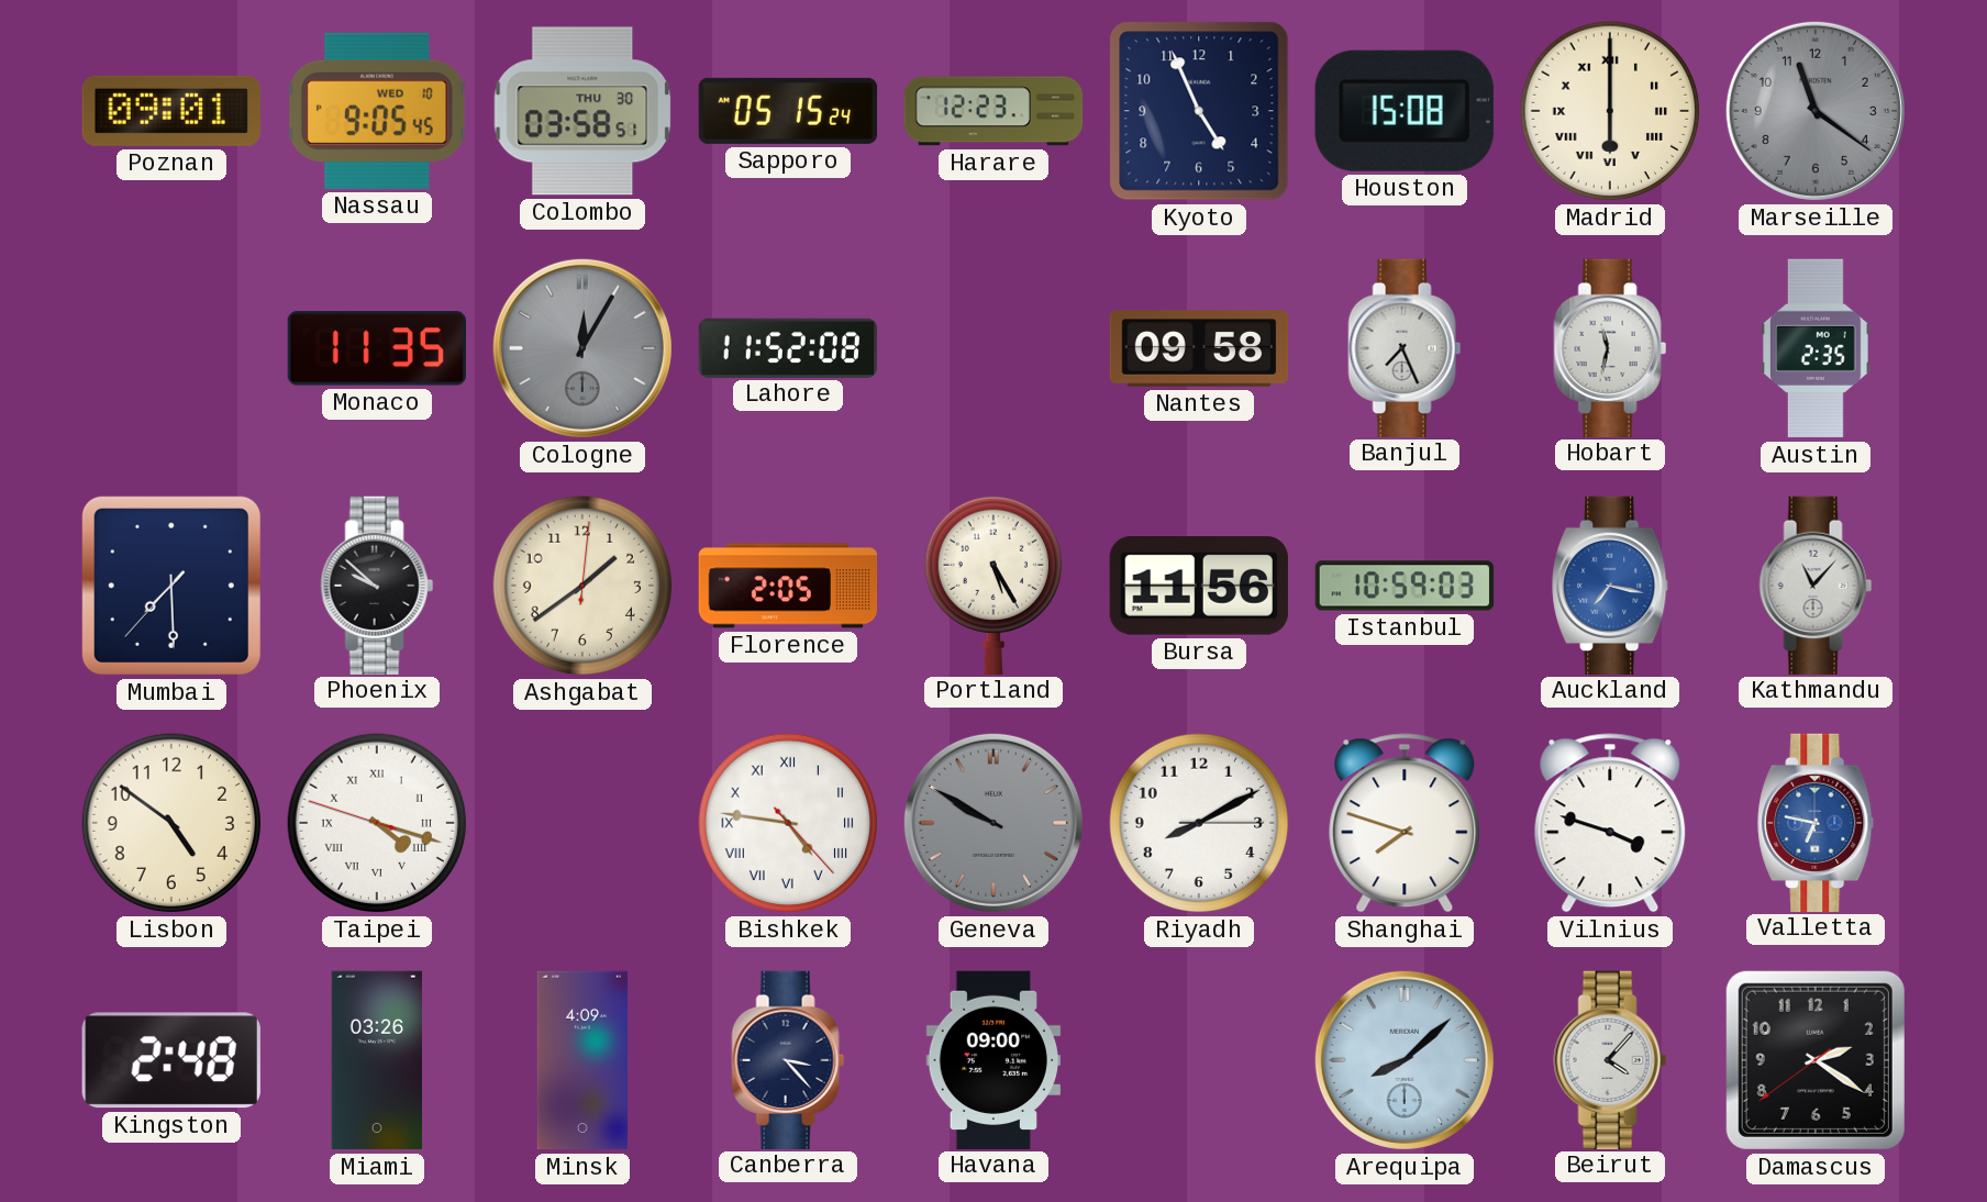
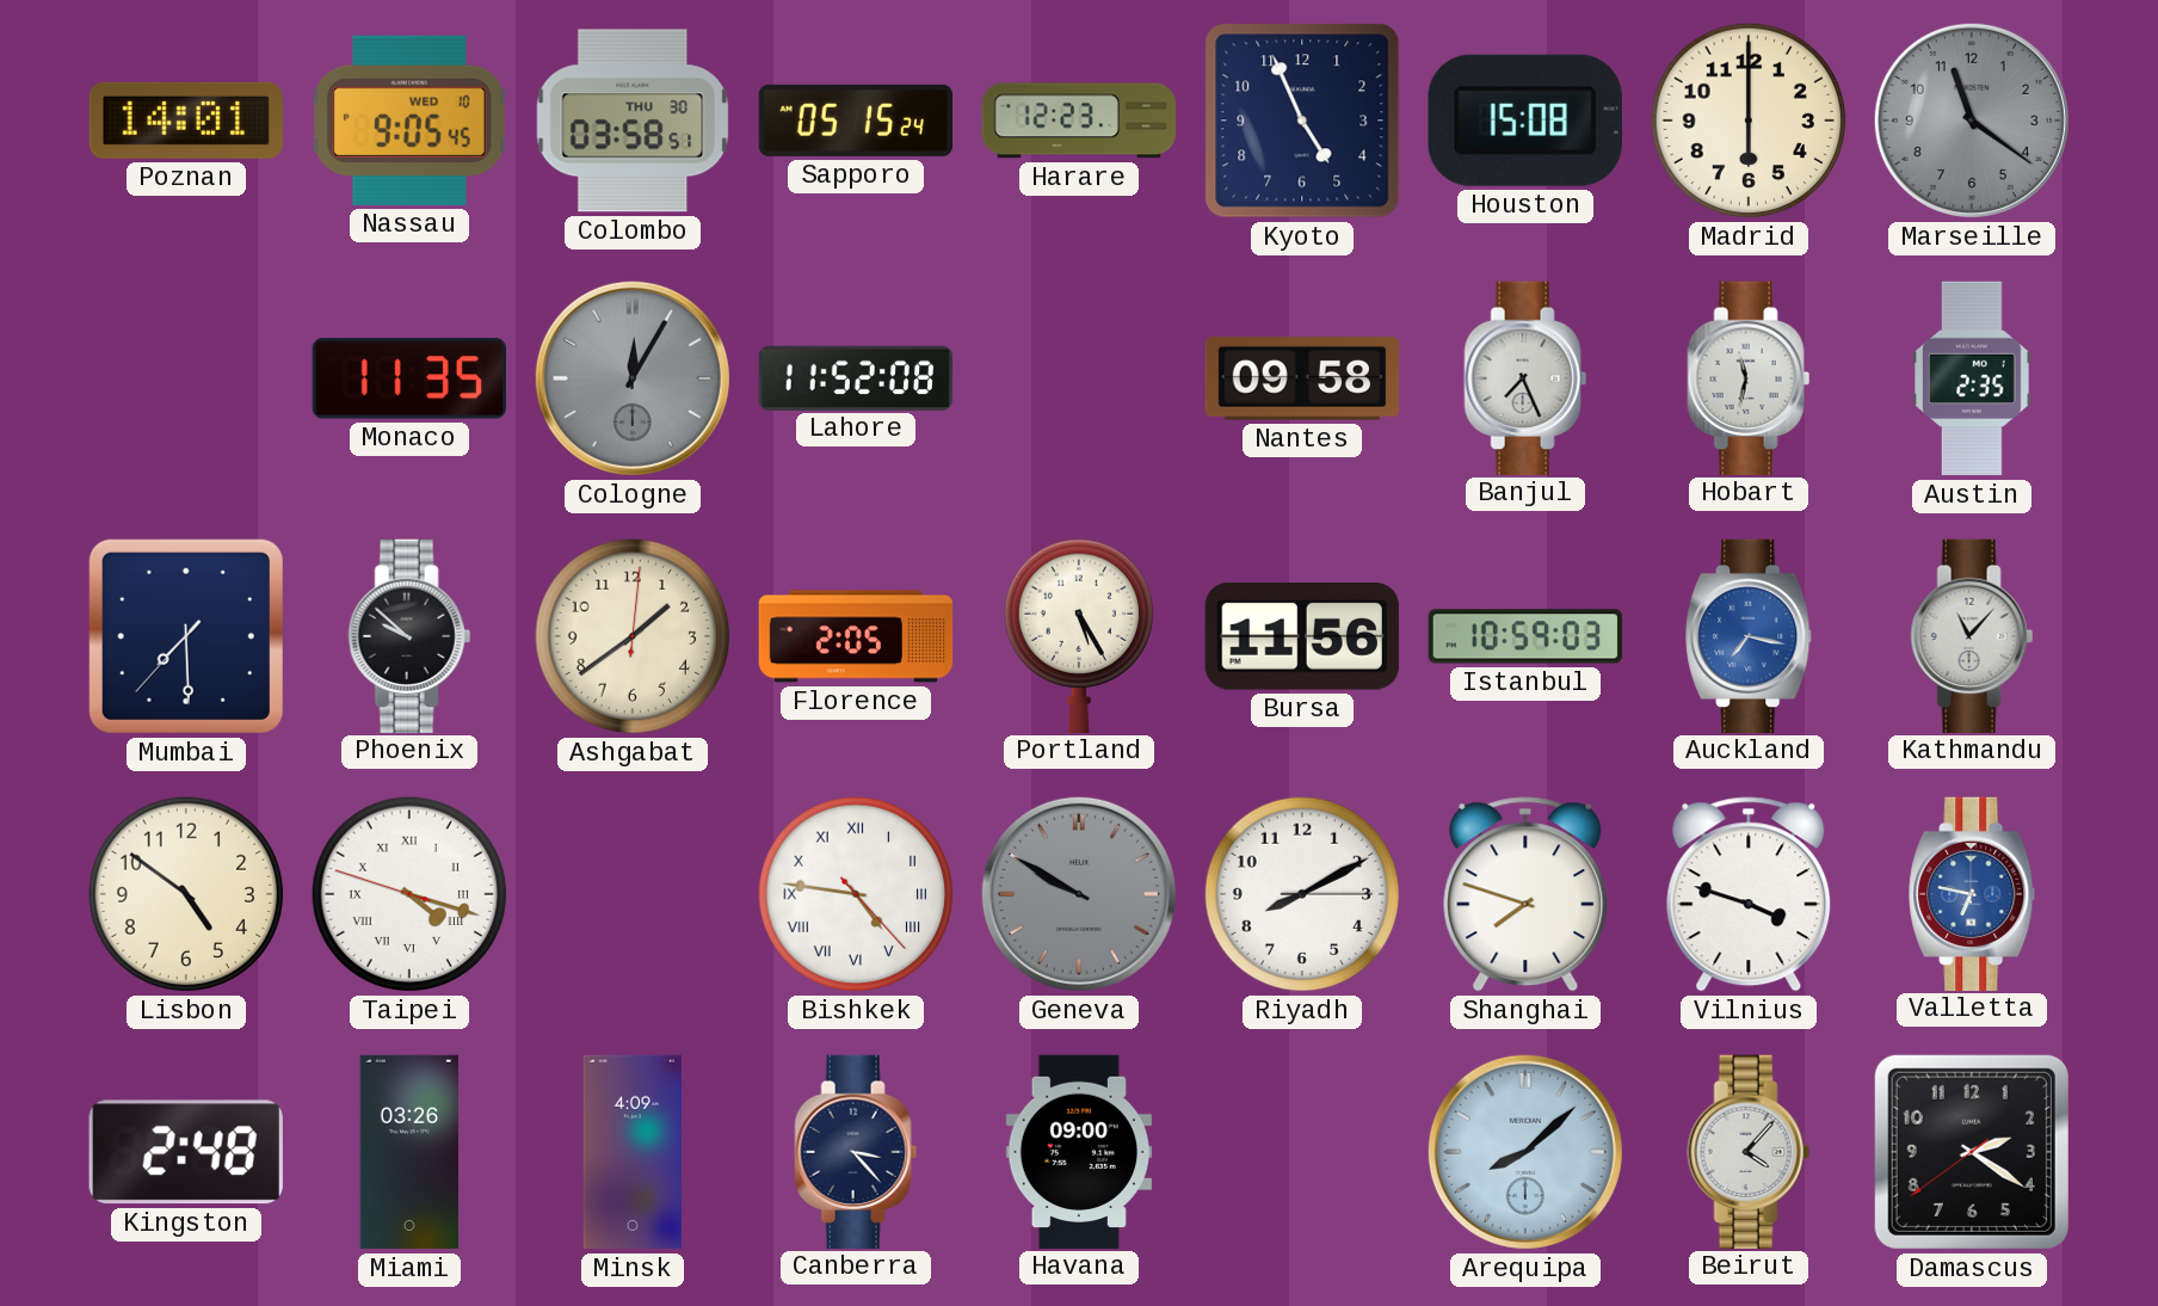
Poznan: 09:01 -> 14:01 (186, 121)
Madrid numerals: Roman -> Arabic (1749, 121)
